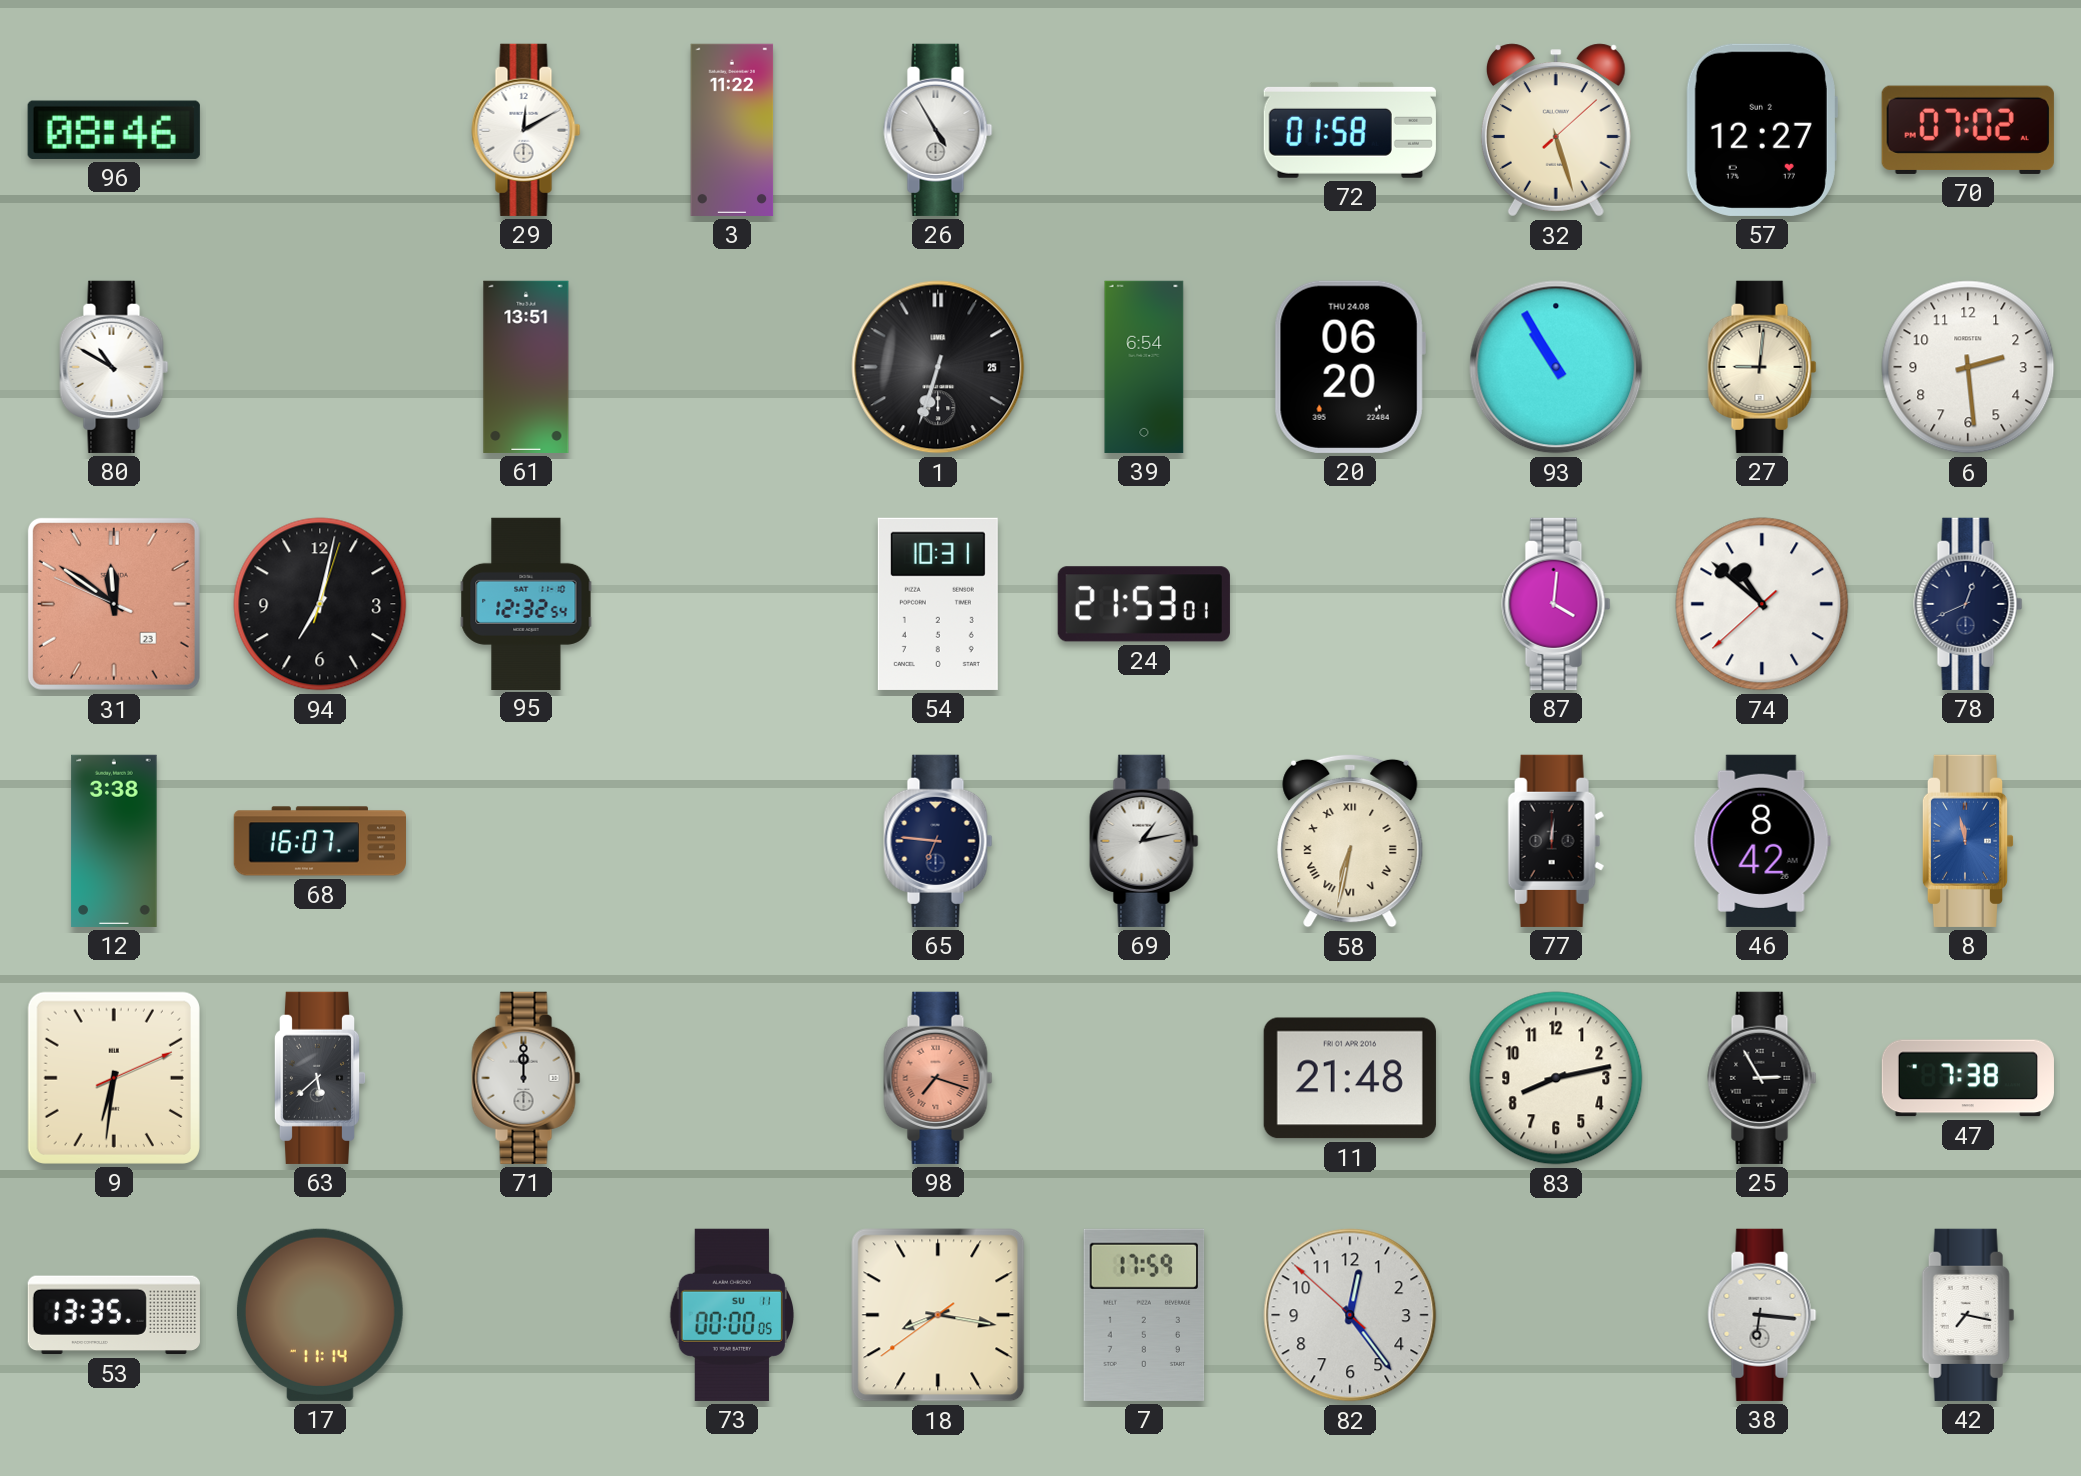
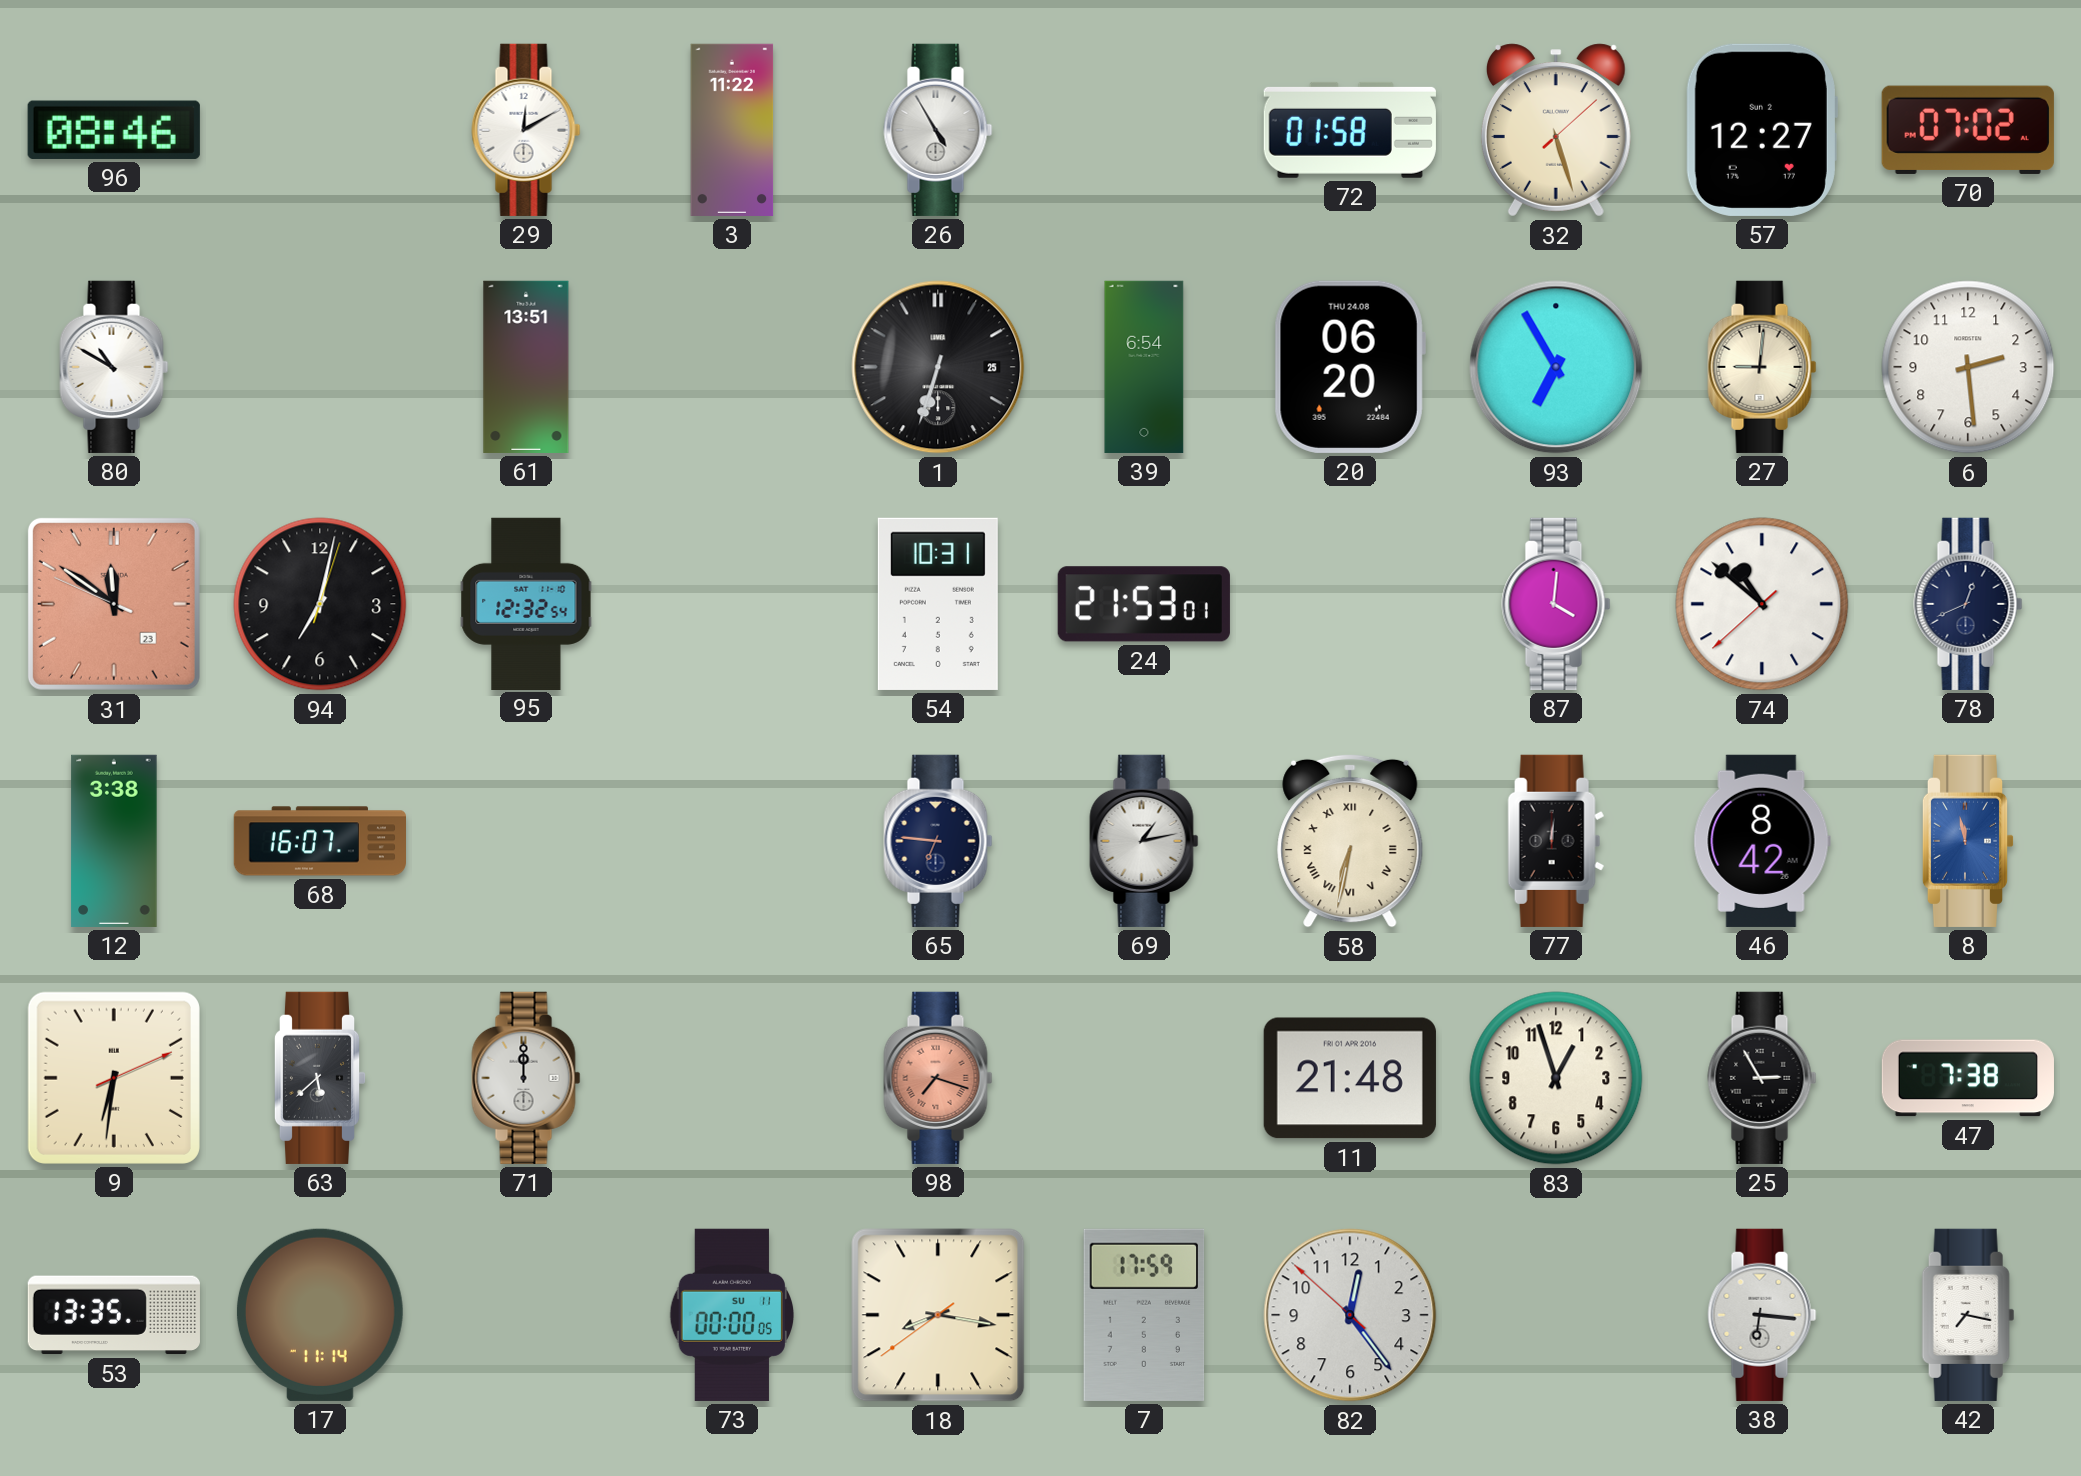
93: 10:55 -> 6:55 (1556, 367)
83: 8:13 -> 12:57 (1556, 1078)
